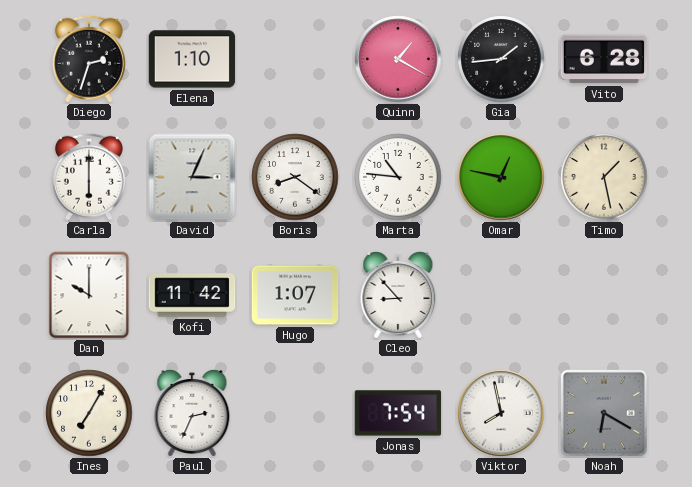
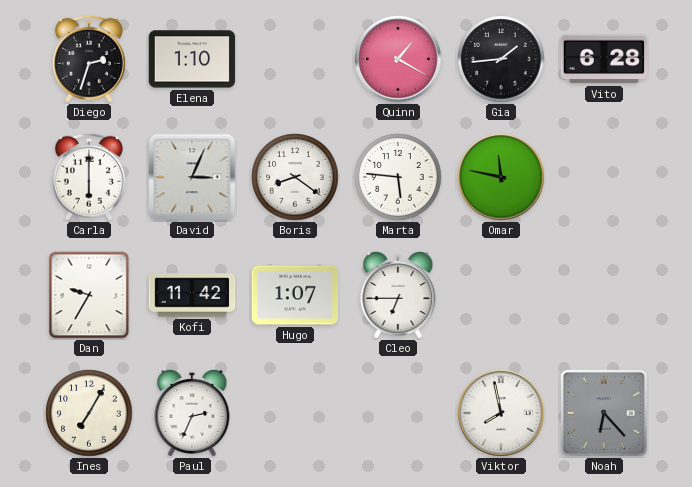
Marta: 10:46 -> 5:46 (398, 177)
Omar: 12:47 -> 11:47 (501, 177)
Timo: 1:28 -> none (604, 177)
Dan: 10:00 -> 9:35 (89, 295)
Cleo: 8:53 -> 6:45 (398, 295)
Jonas: 7:54 -> none (398, 413)
Noah: 6:20 -> 6:23 (604, 413)
